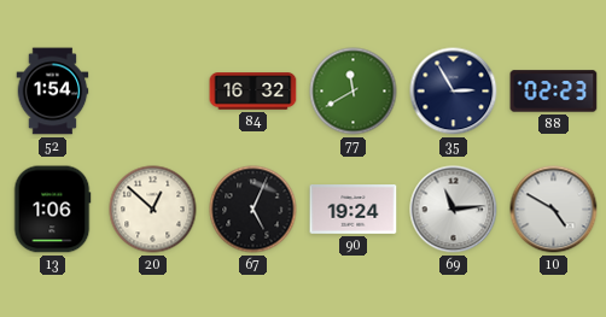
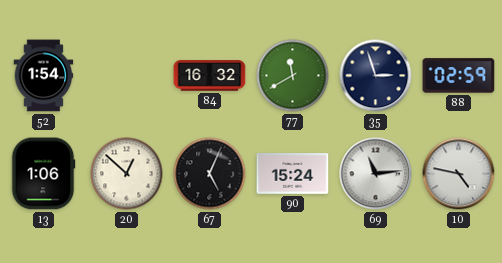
35: 2:55 -> 2:57 (376, 76)
88: 02:23 -> 02:59 (459, 76)
90: 19:24 -> 15:24 (293, 174)
10: 4:50 -> 4:47 (459, 174)
